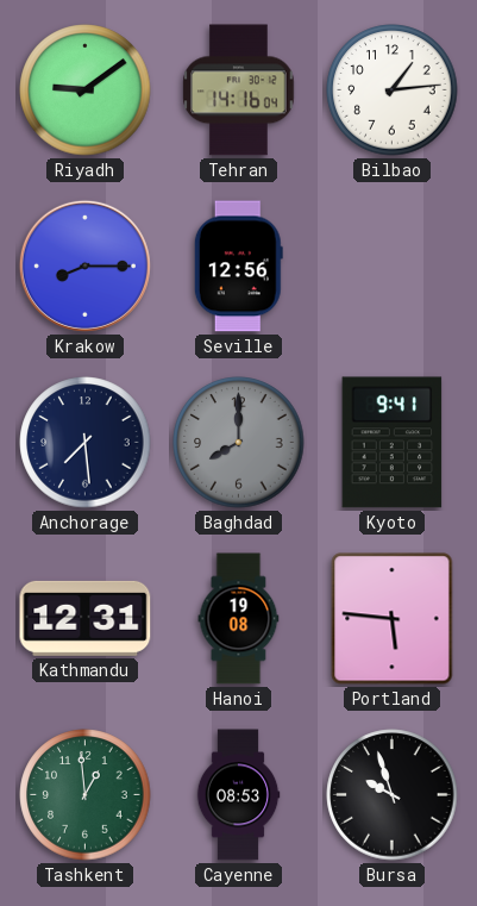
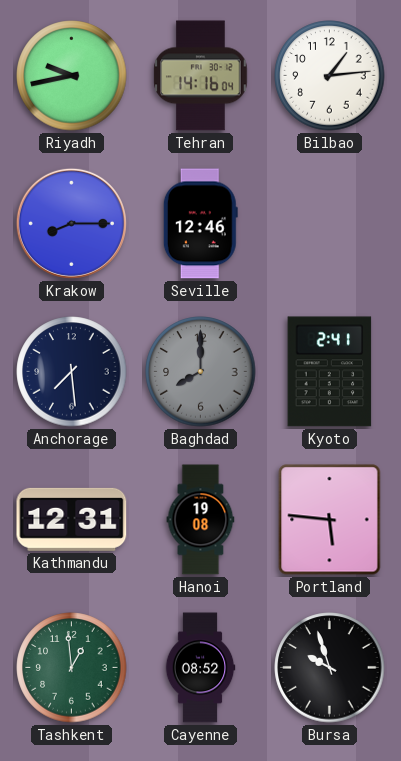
Riyadh: 9:09 -> 9:43 (72, 76)
Seville: 12:56 -> 12:46 (200, 224)
Kyoto: 9:41 -> 2:41 (330, 372)
Cayenne: 08:53 -> 08:52 (200, 668)
